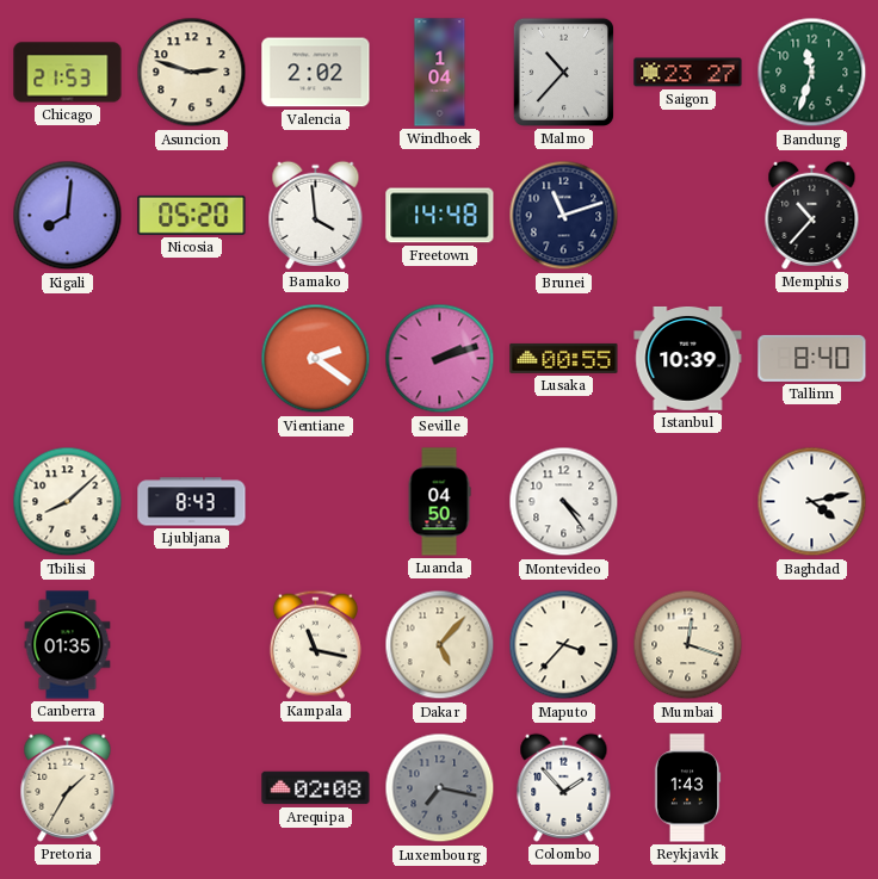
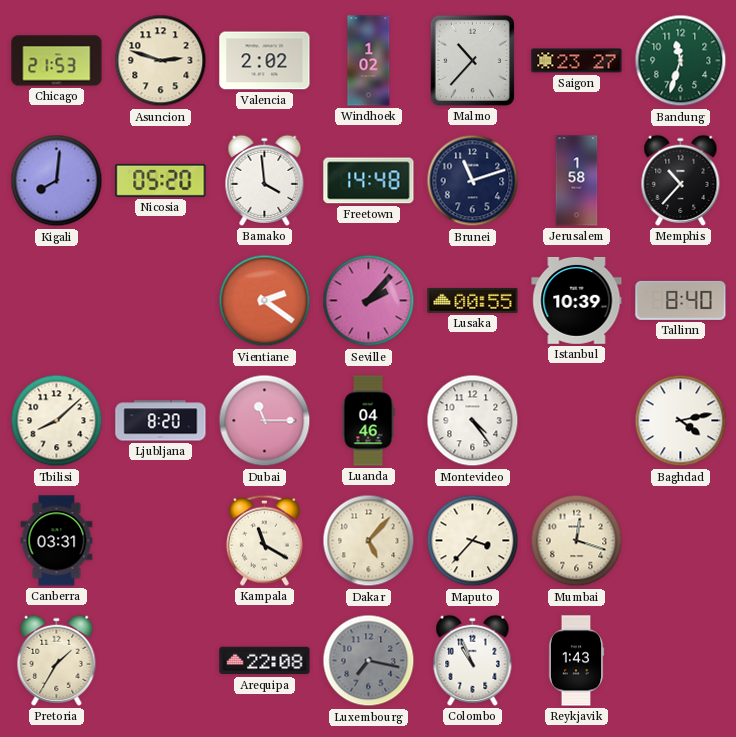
Windhoek: 1:04 -> 1:02 (369, 61)
Jerusalem: none -> 1:58 (577, 181)
Seville: 2:12 -> 2:07 (369, 301)
Ljubljana: 8:43 -> 8:20 (161, 421)
Dubai: none -> 11:15 (265, 421)
Luanda: 04:50 -> 04:46 (368, 421)
Canberra: 01:35 -> 03:31 (57, 541)
Kampala: 11:17 -> 11:20 (264, 540)
Arequipa: 02:08 -> 22:08 (265, 661)
Colombo: 1:53 -> 10:56 (473, 660)
